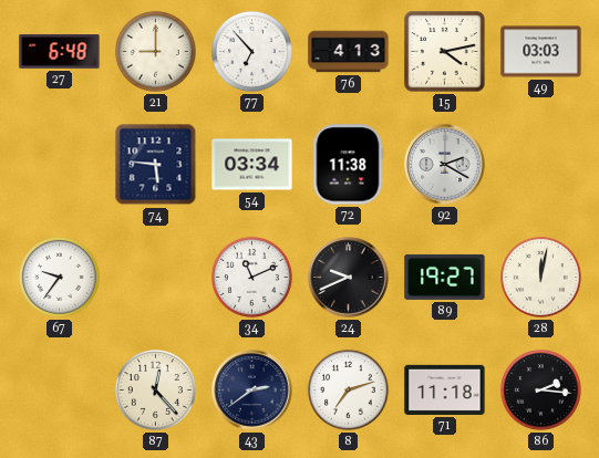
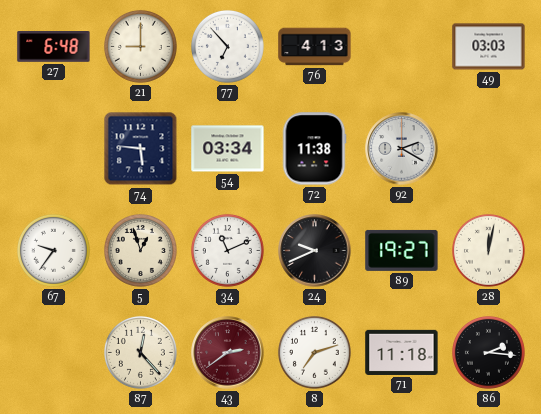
15: 4:13 -> none (445, 52)
5: none -> 12:57 (140, 250)
43 dial: navy -> burgundy (228, 353)
